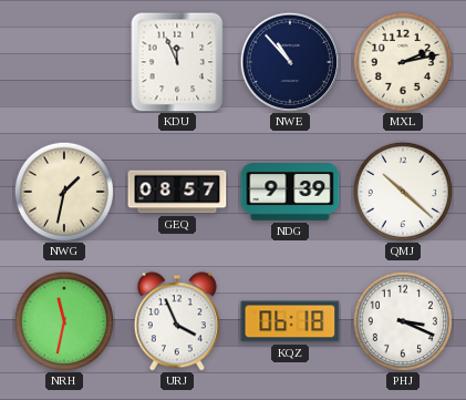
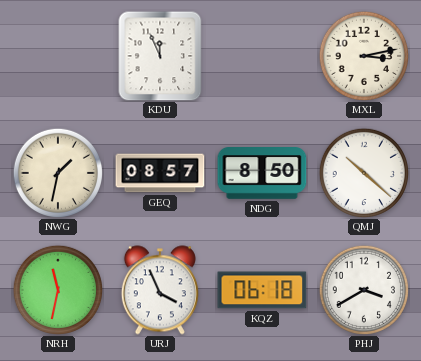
NWE: 10:53 -> none (289, 61)
MXL: 2:13 -> 3:13 (363, 55)
NDG: 9:39 -> 8:50 (262, 174)
PHJ: 3:19 -> 3:40 (363, 289)
